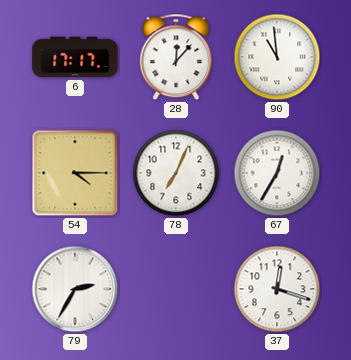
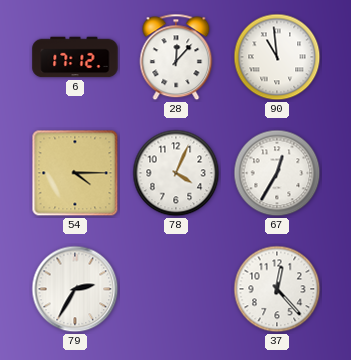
6: 17:17 -> 17:12 (75, 57)
78: 7:04 -> 4:04 (176, 173)
37: 12:18 -> 12:23 (277, 289)
